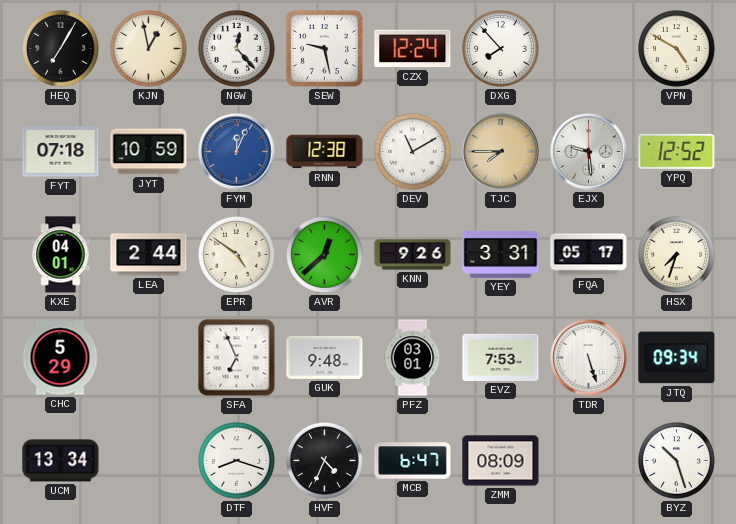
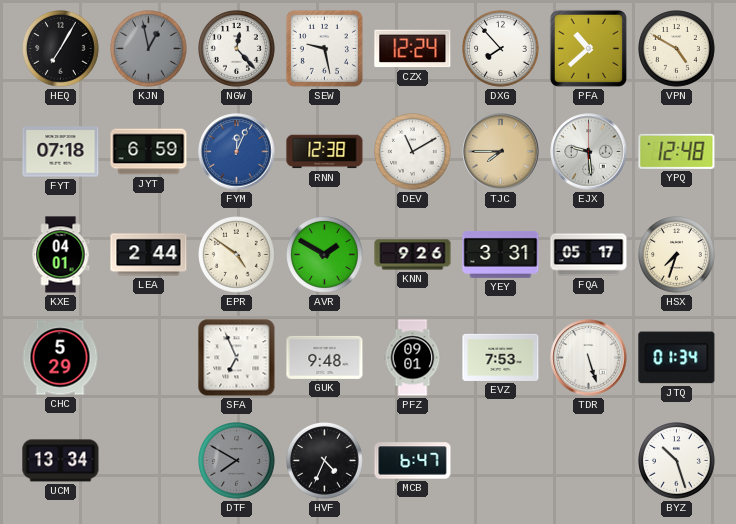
KJN dial: cream -> grey (149, 49)
PFA: none -> 10:38 (588, 48)
JYT: 10:59 -> 6:59 (149, 152)
YPQ: 12:52 -> 12:48 (677, 151)
AVR: 12:38 -> 1:50 (325, 255)
PFZ: 03:01 -> 09:01 (413, 358)
JTQ: 09:34 -> 01:34 (677, 358)
DTF: 8:18 -> 7:50 (237, 461)
DTF dial: white -> grey (237, 461)
ZMM: 08:09 -> none (501, 461)
